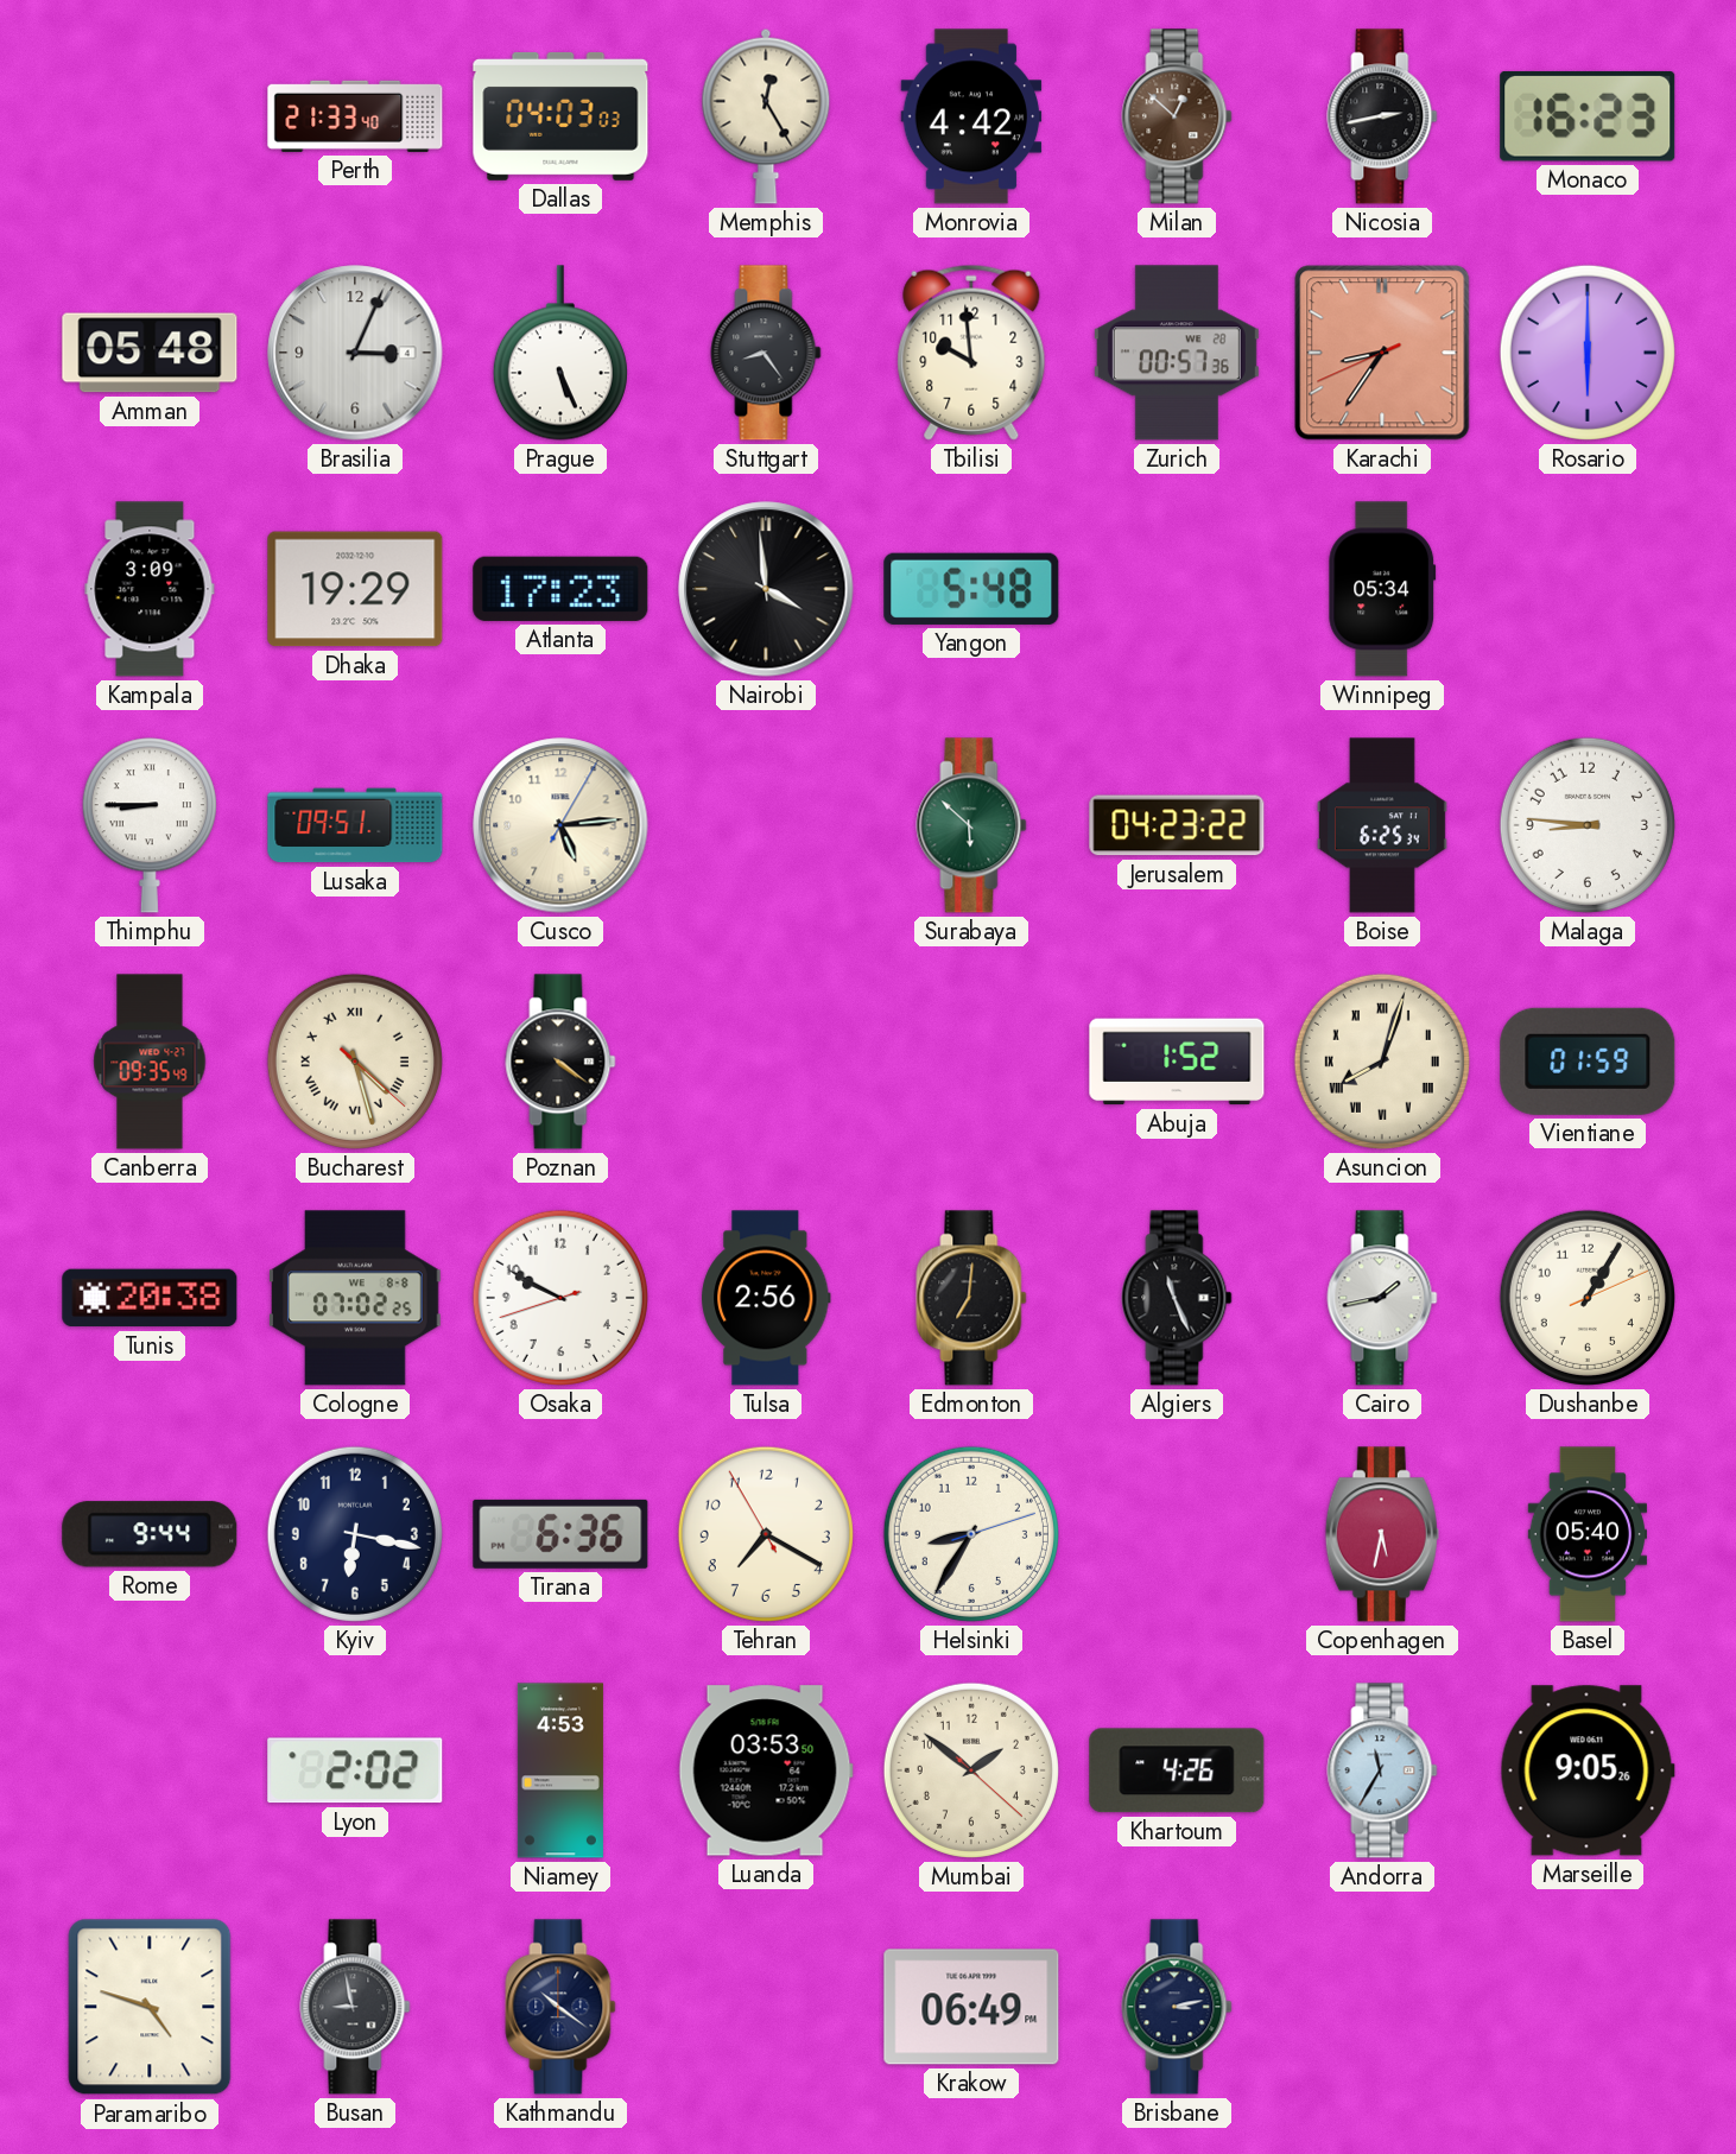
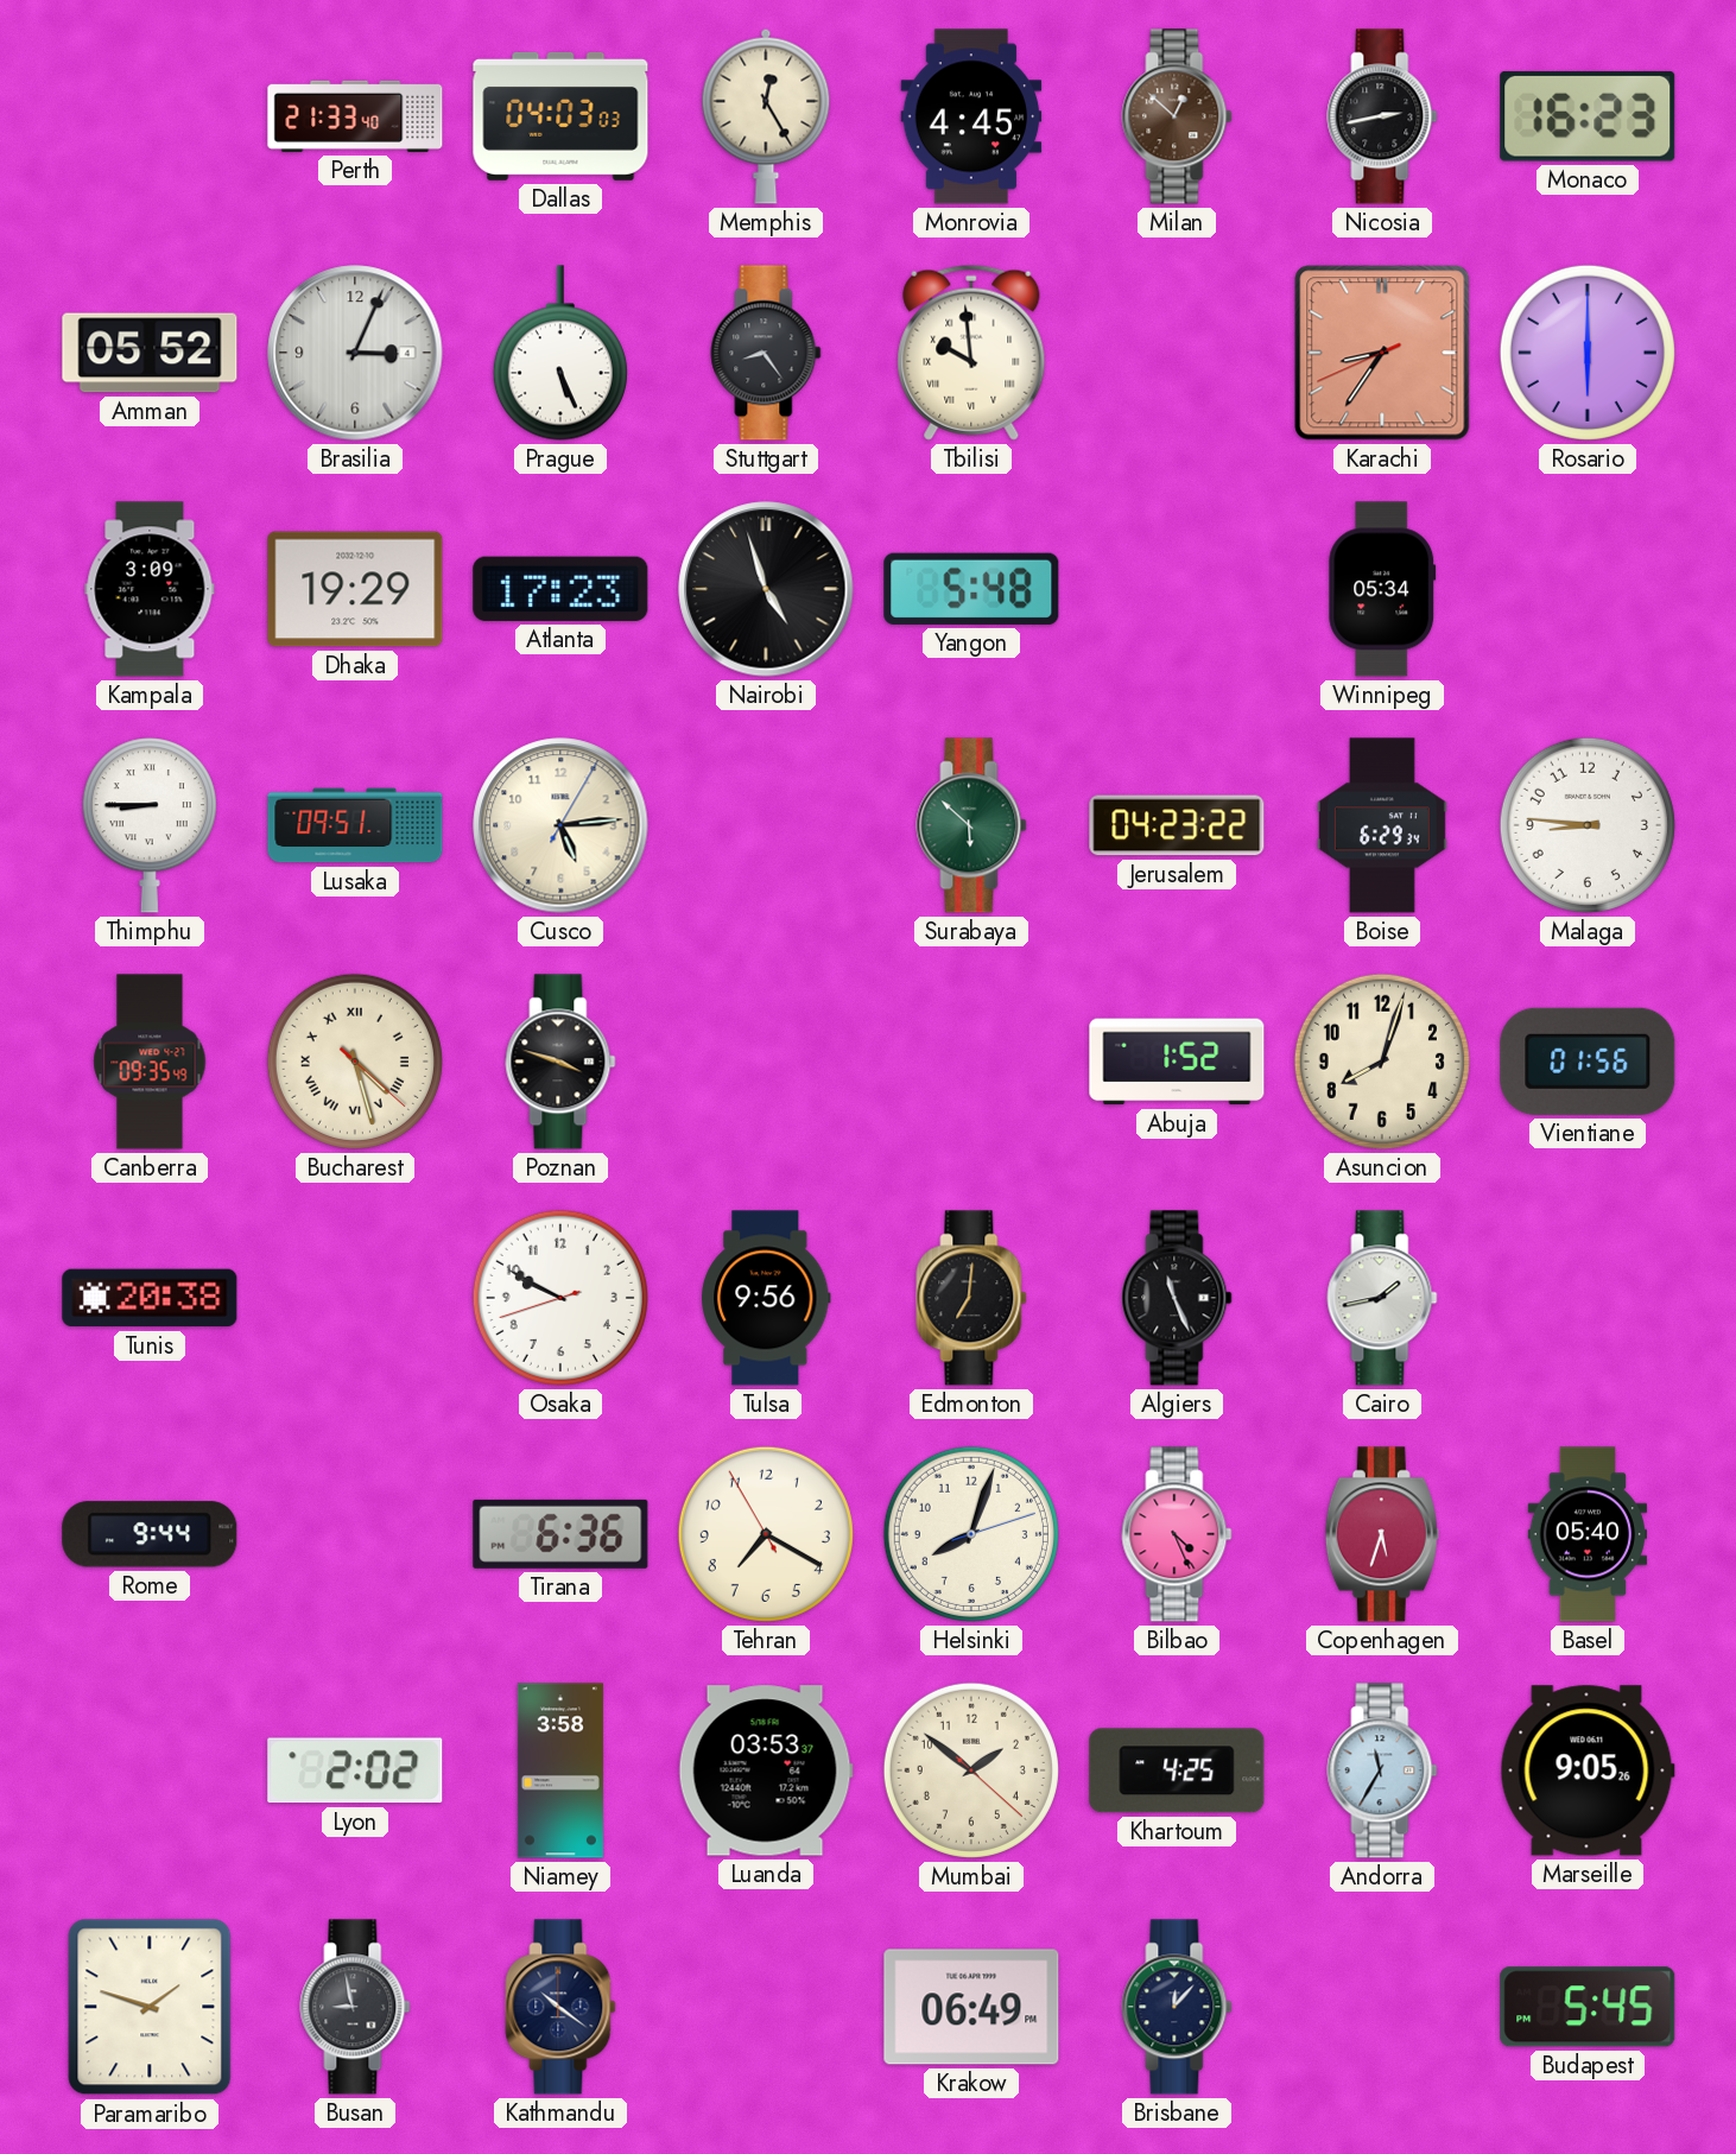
Monrovia: 4:42 -> 4:45 (971, 116)
Amman: 05:48 -> 05:52 (150, 353)
Tbilisi numerals: Arabic -> Roman (971, 353)
Zurich: 00:57 -> none (1177, 353)
Nairobi: 3:59 -> 4:57 (766, 589)
Boise: 6:25 -> 6:29 (1382, 825)
Poznan: 4:21 -> 3:48 (560, 1062)
Asuncion numerals: Roman -> Arabic (1382, 1062)
Vientiane: 01:59 -> 01:56 (1588, 1062)
Cologne: 07:02 -> none (356, 1298)
Tulsa: 2:56 -> 9:56 (767, 1298)
Dushanbe: 1:05 -> none (1588, 1298)
Kyiv: 6:17 -> none (355, 1534)
Helsinki: 8:35 -> 8:03 (971, 1534)
Bilbao: none -> 4:26 (1177, 1534)
Copenhagen: 5:32 -> 5:33 (1382, 1534)
Niamey: 4:53 -> 3:58 (560, 1770)
Luanda: 03:53:50 -> 03:53:37 (766, 1770)
Khartoum: 4:26 -> 4:25 (1177, 1770)
Paramaribo: 4:48 -> 1:48 (150, 2007)
Brisbane: 3:13 -> 12:07 (1177, 2007)
Budapest: none -> 5:45 (1588, 2007)
